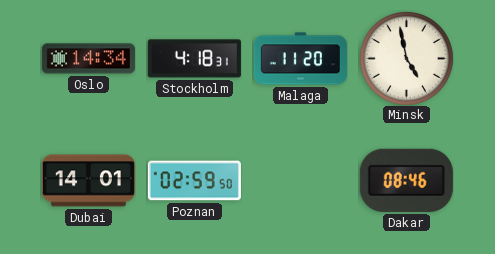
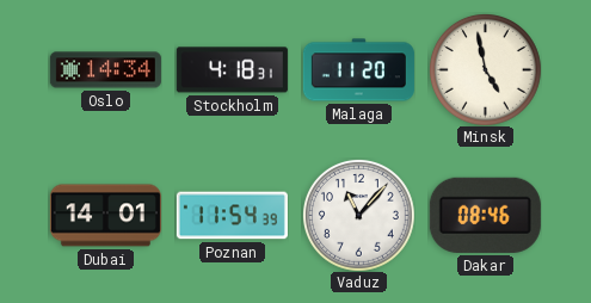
Poznan: 02:59 -> 11:54 (232, 216)
Vaduz: none -> 11:07 (358, 215)
